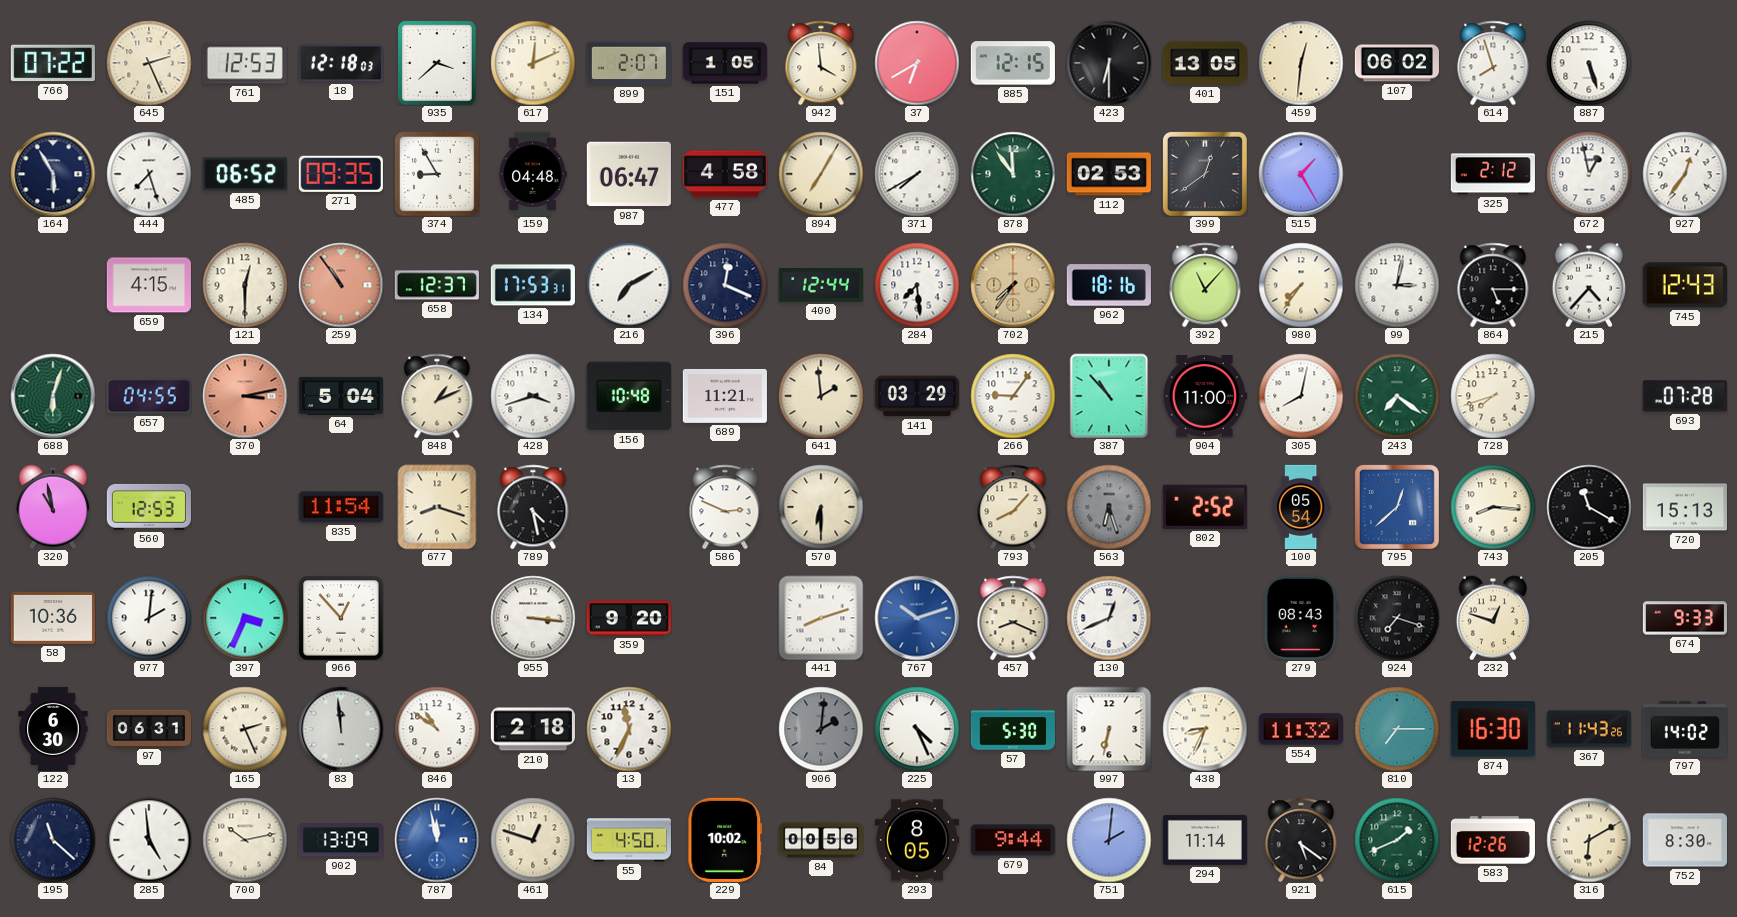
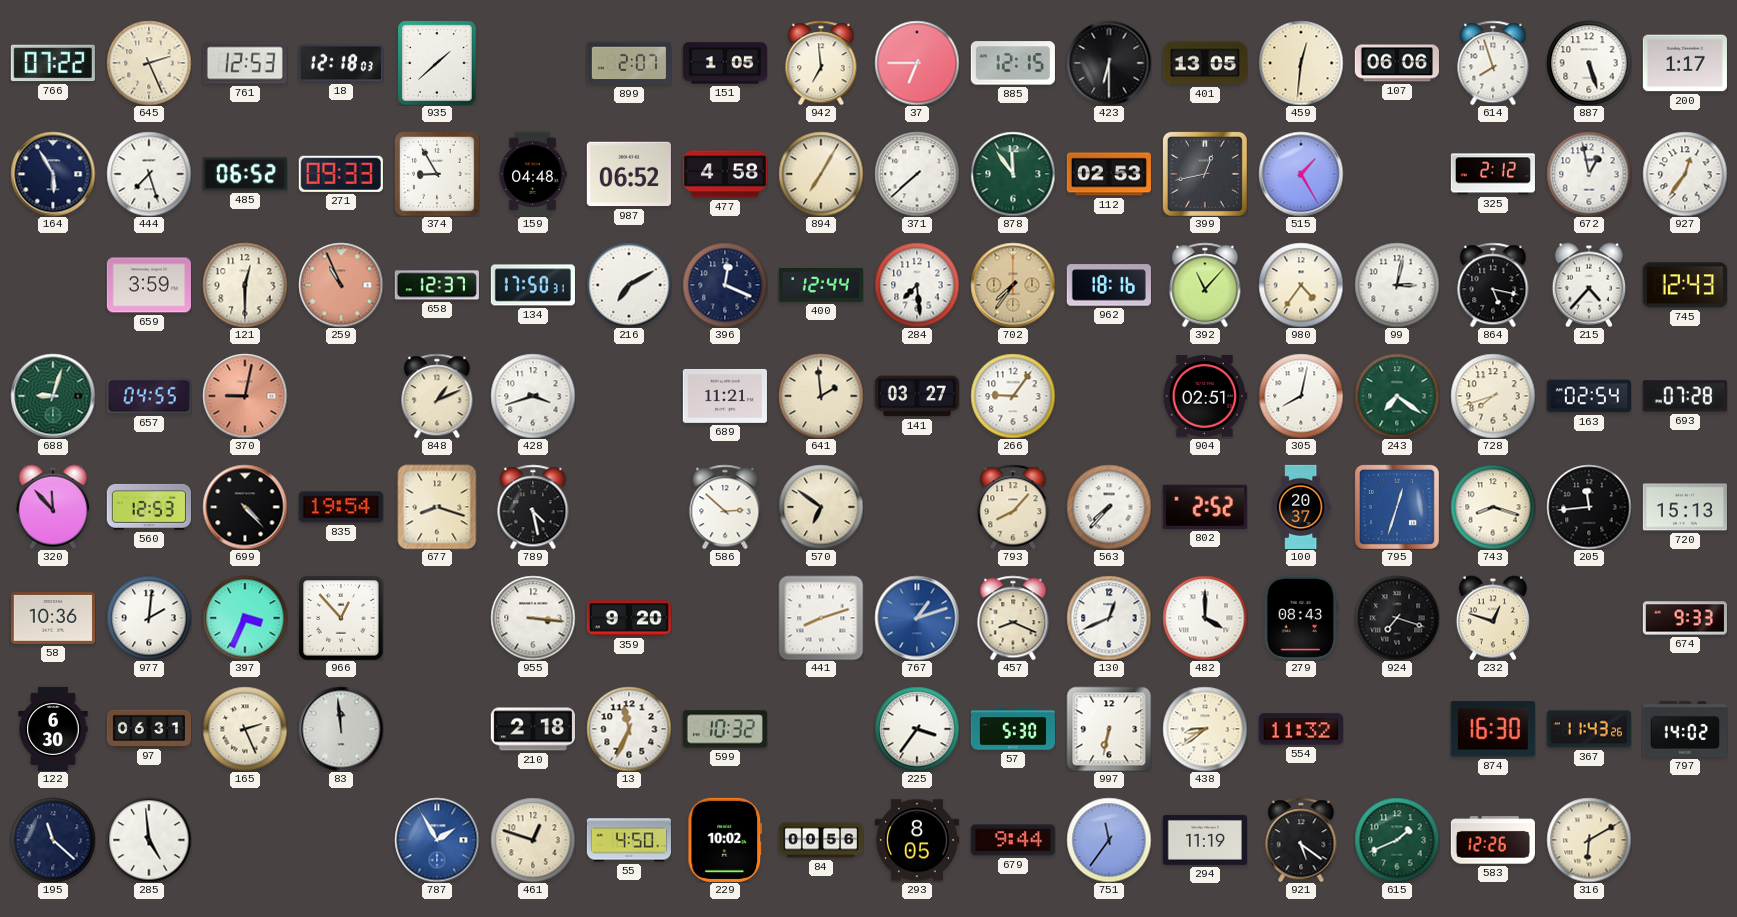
935: 3:38 -> 1:38 (437, 63)
617: 12:11 -> none (533, 63)
942: 3:59 -> 6:59 (821, 63)
37: 6:40 -> 6:45 (917, 63)
107: 06:02 -> 06:06 (1397, 63)
200: none -> 1:17 (1685, 63)
271: 09:35 -> 09:33 (341, 174)
987: 06:47 -> 06:52 (629, 174)
371: 7:40 -> 7:38 (917, 174)
399: 12:39 -> 12:43 (1205, 174)
659: 4:15 -> 3:59 (149, 285)
259: 10:54 -> 10:56 (341, 285)
134: 17:53 -> 17:50 (533, 285)
980: 7:36 -> 4:36 (1301, 285)
864: 5:15 -> 5:17 (1493, 285)
688: 6:03 -> 9:03 (53, 396)
370: 3:13 -> 9:02 (245, 396)
64: 5:04 -> none (341, 396)
156: 10:48 -> none (629, 396)
141: 03:29 -> 03:27 (917, 396)
387: 10:53 -> none (1109, 396)
904: 11:00 -> 02:51 (1205, 396)
163: none -> 02:54 (1589, 396)
320: 10:58 -> 11:53 (53, 507)
699: none -> 4:23 (245, 507)
835: 11:54 -> 19:54 (341, 507)
586: 2:49 -> 2:52 (725, 507)
570: 6:30 -> 6:51 (821, 507)
563: 6:27 -> 7:37 (1109, 507)
563 dial: grey -> white (1109, 507)
100: 05:54 -> 20:37 (1301, 506)
795: 12:38 -> 12:33 (1397, 507)
743: 8:16 -> 8:18 (1493, 507)
205: 11:20 -> 11:44 (1589, 507)
767: 10:12 -> 1:12 (917, 618)
482: none -> 4:00 (1205, 618)
846: 10:51 -> none (437, 729)
599: none -> 10:32 (725, 729)
906: 2:01 -> none (821, 729)
225: 4:26 -> 3:36 (917, 729)
438: 8:34 -> 8:39 (1205, 729)
810: 7:15 -> none (1397, 729)
700: 10:13 -> none (245, 840)
902: 13:09 -> none (340, 840)
787: 11:58 -> 1:55 (437, 840)
751: 2:01 -> 11:36 (1109, 840)
294: 11:14 -> 11:19 (1205, 840)
752: 8:30 -> none (1685, 840)
